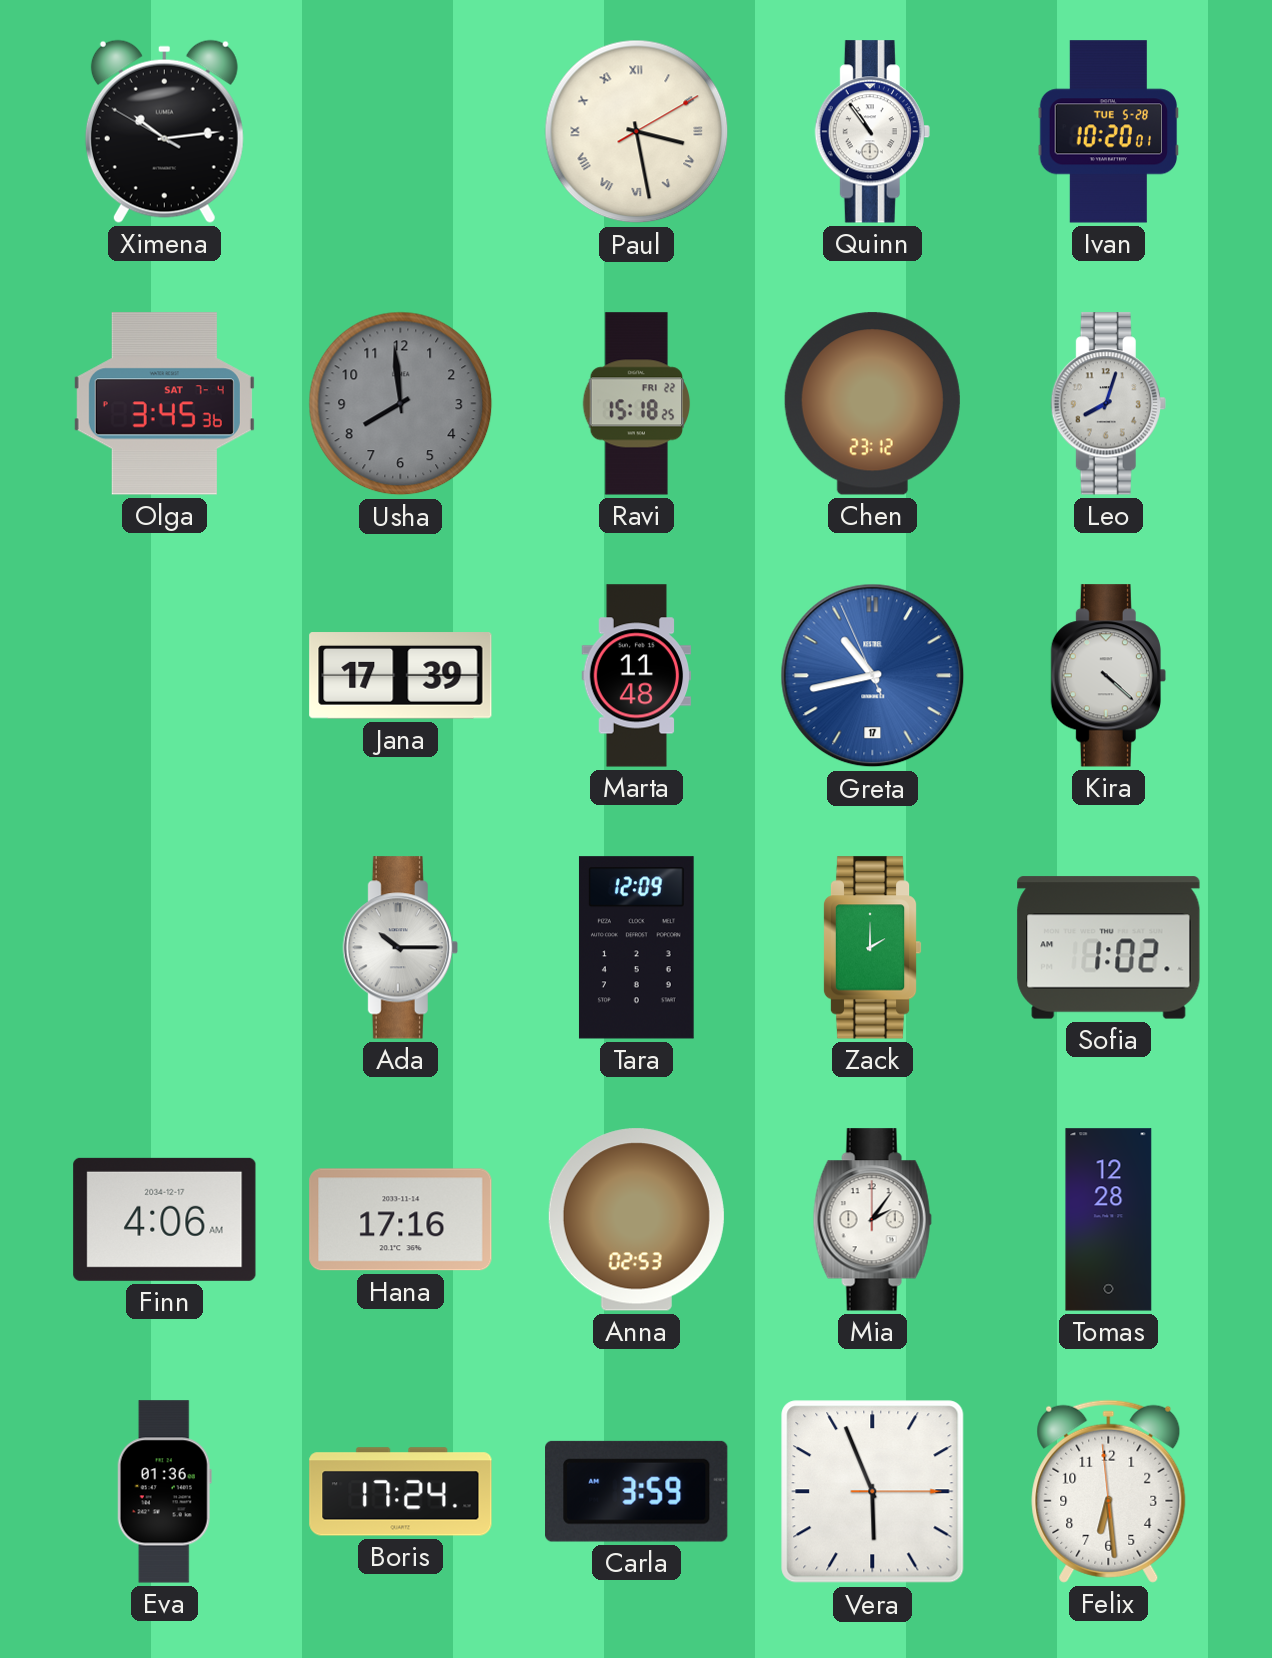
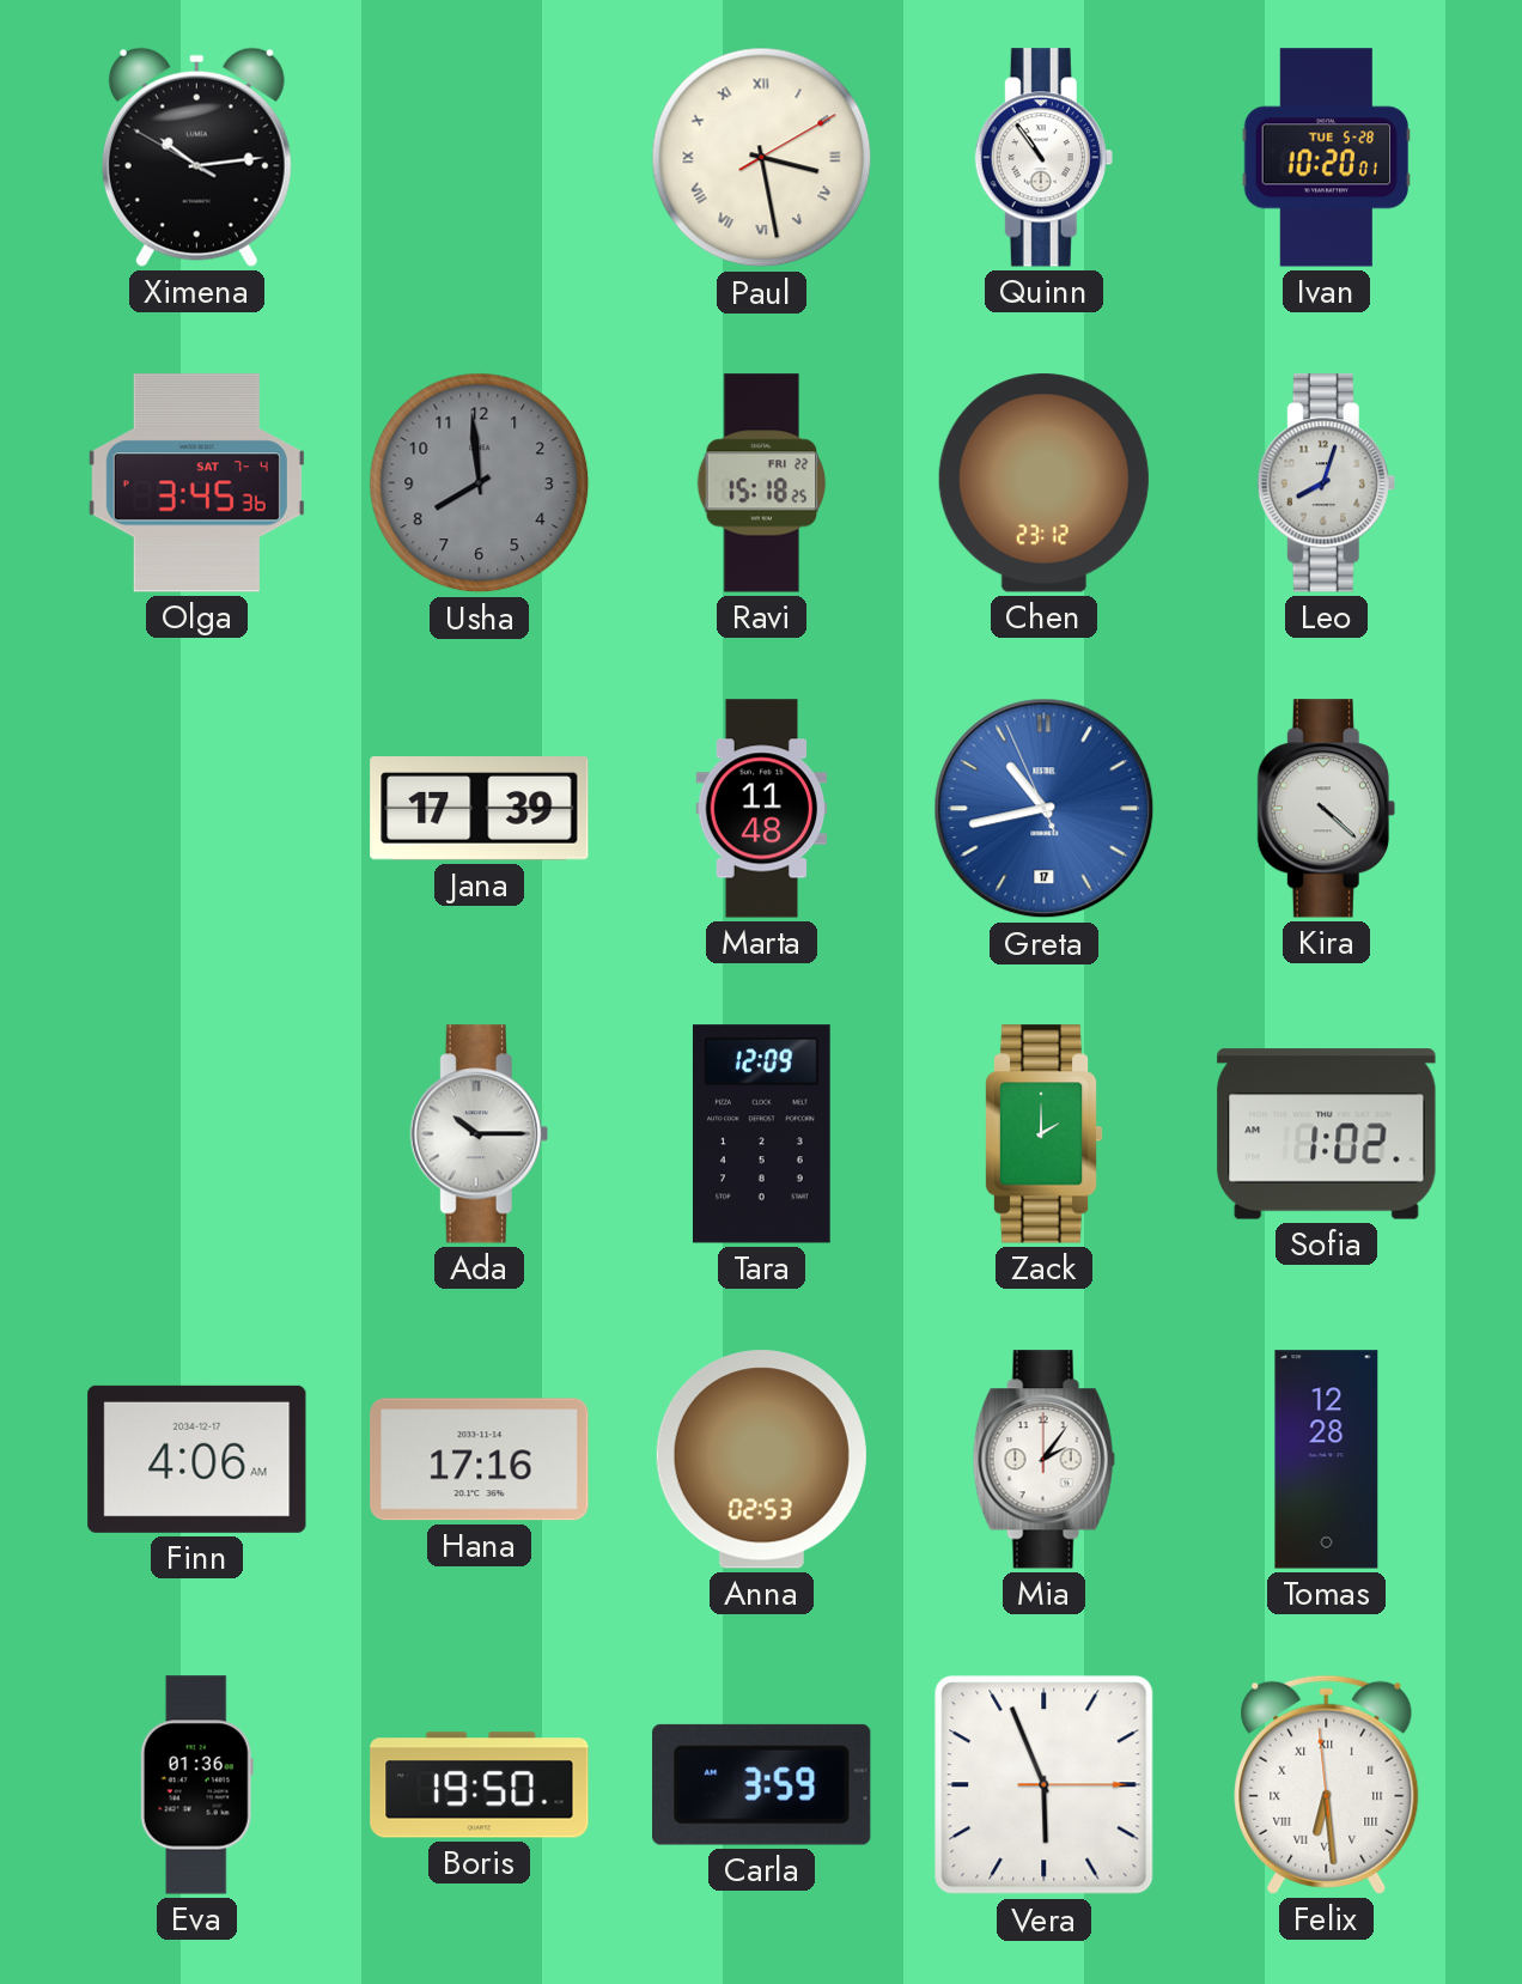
Boris: 17:24 -> 19:50 (480, 1785)
Felix numerals: Arabic -> Roman (1327, 1784)
